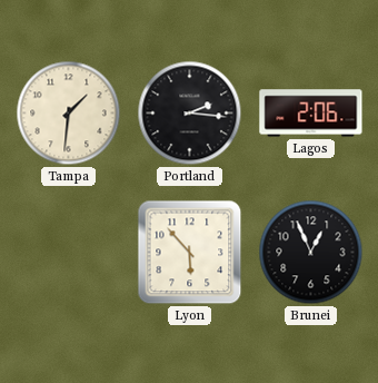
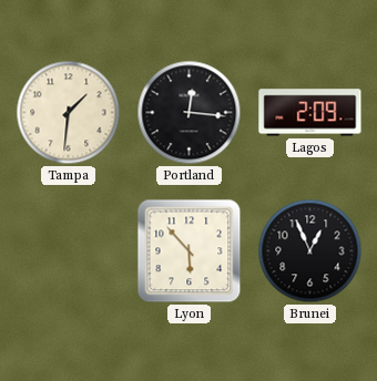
Portland: 2:16 -> 12:16 (190, 113)
Lagos: 2:06 -> 2:09 (310, 113)
